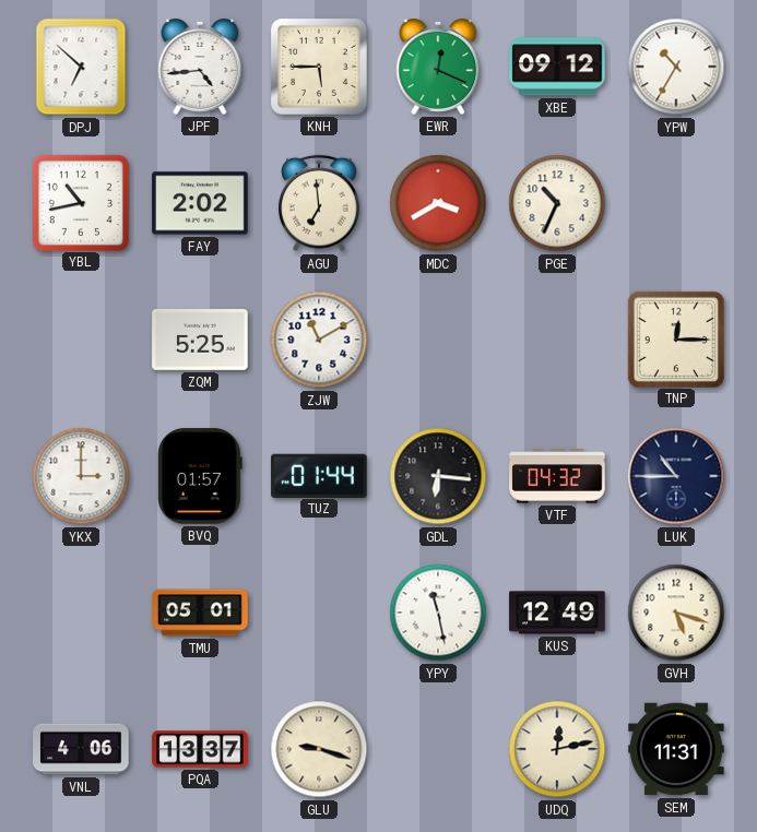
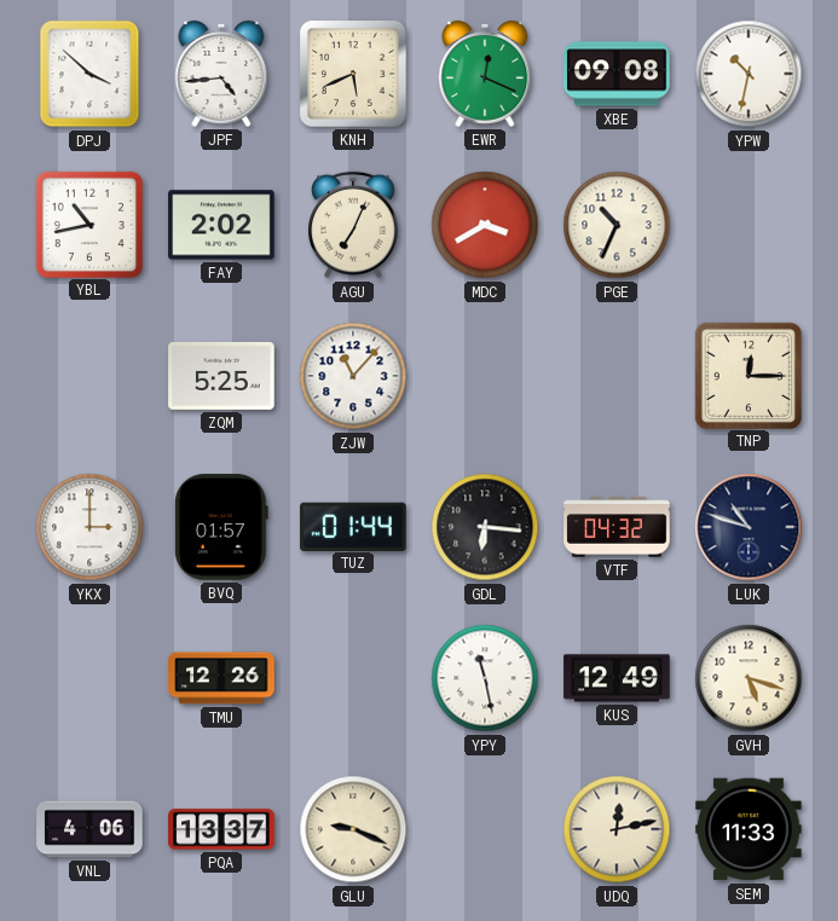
DPJ: 6:52 -> 3:52 (89, 74)
KNH: 5:45 -> 5:41 (354, 75)
XBE: 09:12 -> 09:08 (617, 74)
YPW: 10:35 -> 10:32 (749, 74)
AGU: 6:59 -> 7:04 (354, 225)
ZJW: 11:10 -> 11:07 (353, 376)
LUK: 10:45 -> 10:48 (749, 527)
TMU: 05:01 -> 12:26 (221, 678)
GLU: 9:18 -> 9:19 (353, 829)
SEM: 11:31 -> 11:33 (749, 829)
